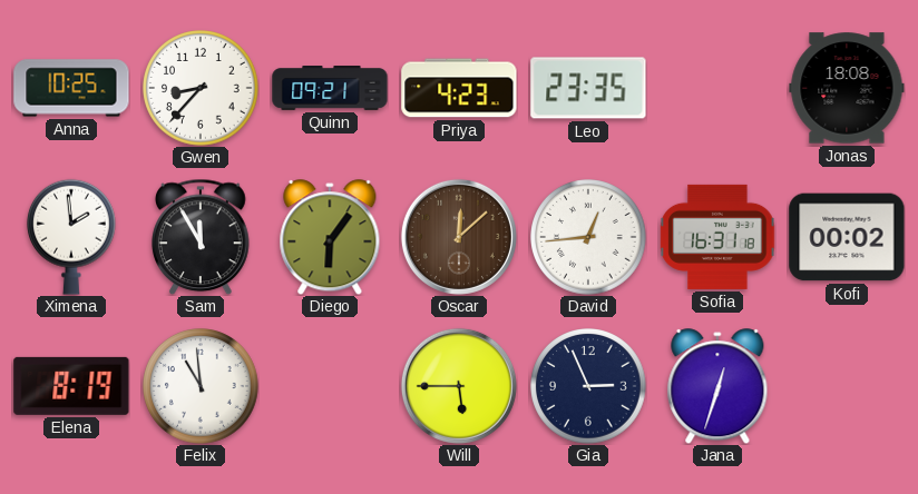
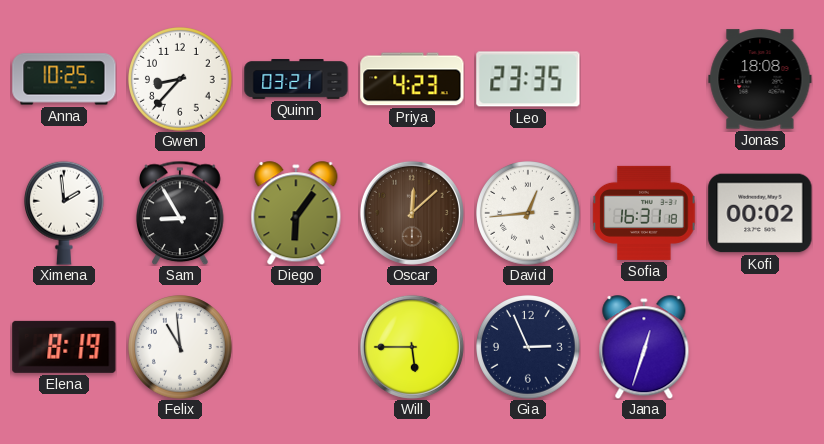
Quinn: 09:21 -> 03:21 (296, 80)
Sam: 11:55 -> 8:55 (181, 213)
